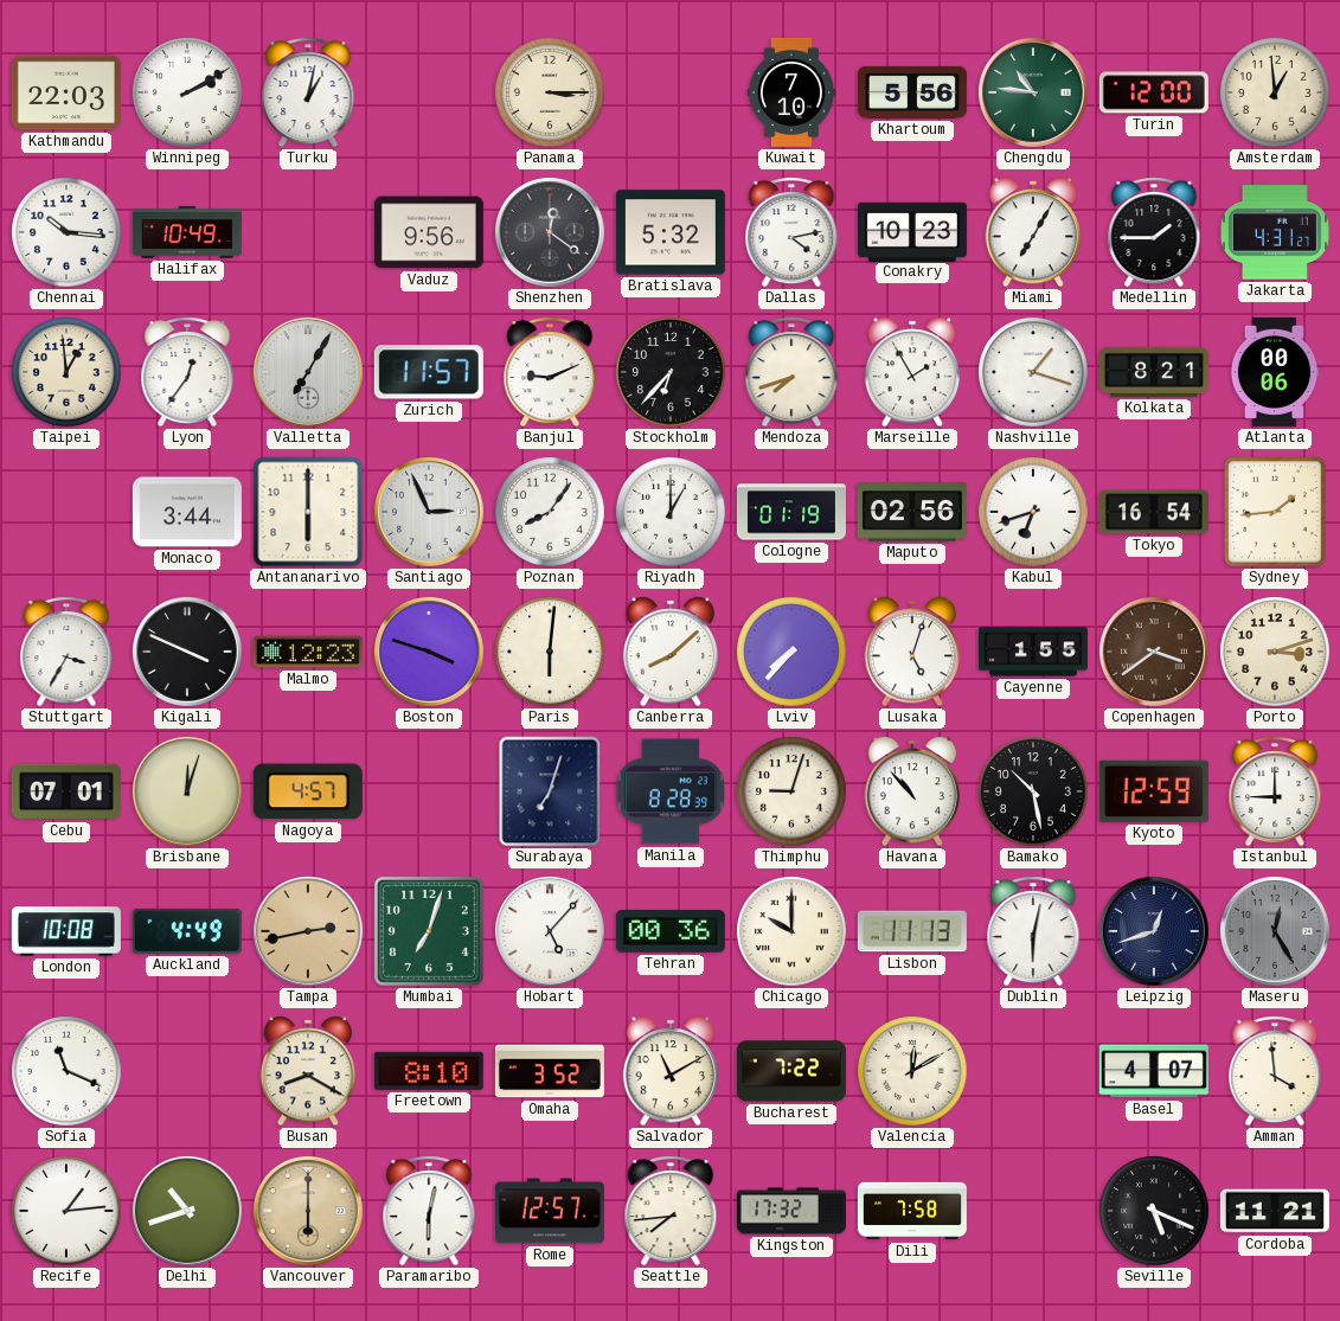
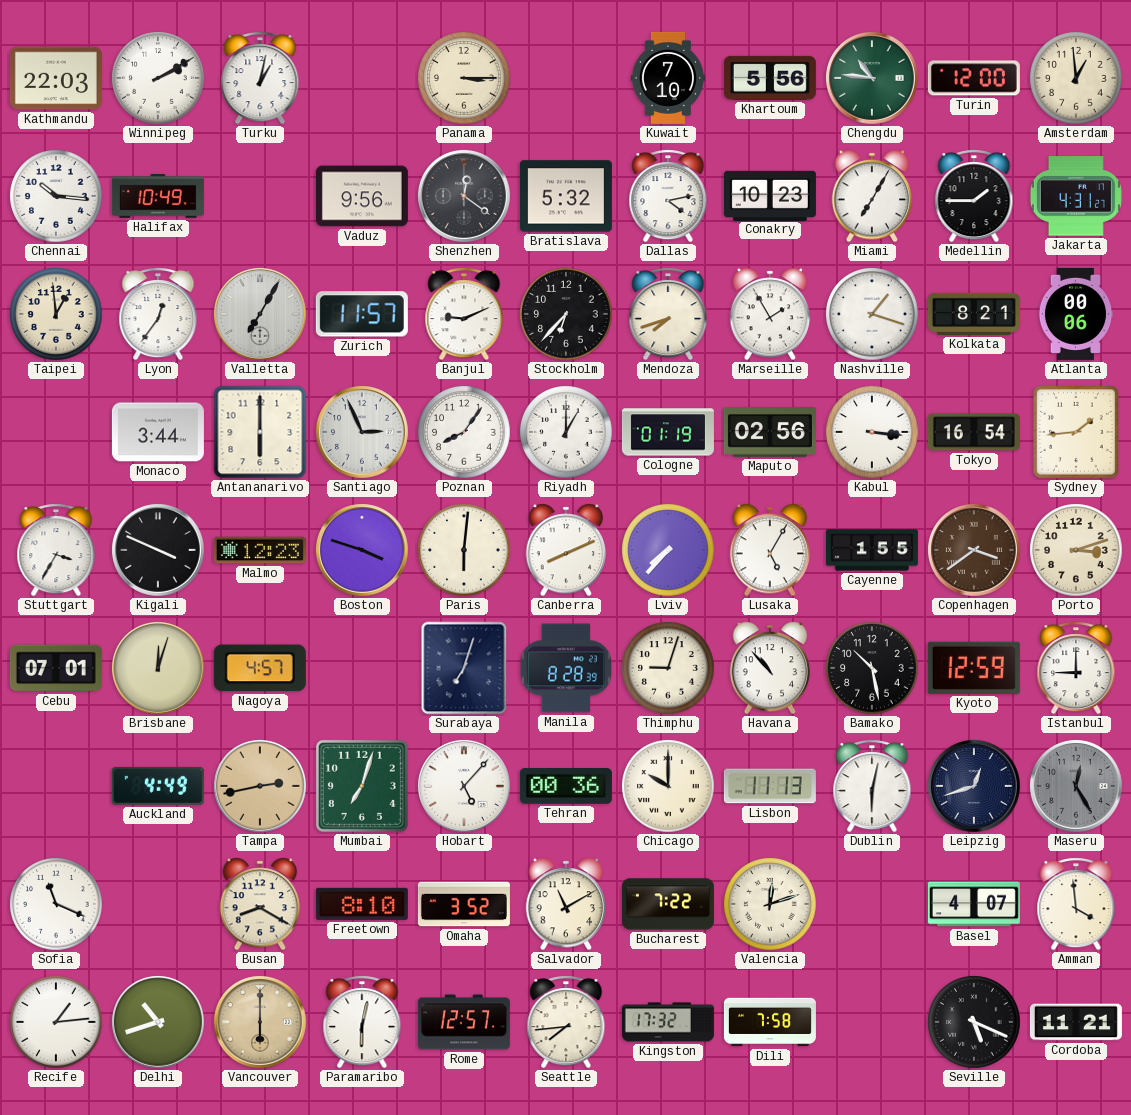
Kabul: 6:42 -> 3:16 (872, 432)
Canberra: 8:08 -> 8:11 (566, 550)
Lusaka: 5:03 -> 5:05 (770, 550)
London: 10:08 -> none (66, 931)
Valencia: 12:10 -> 12:12 (770, 904)
